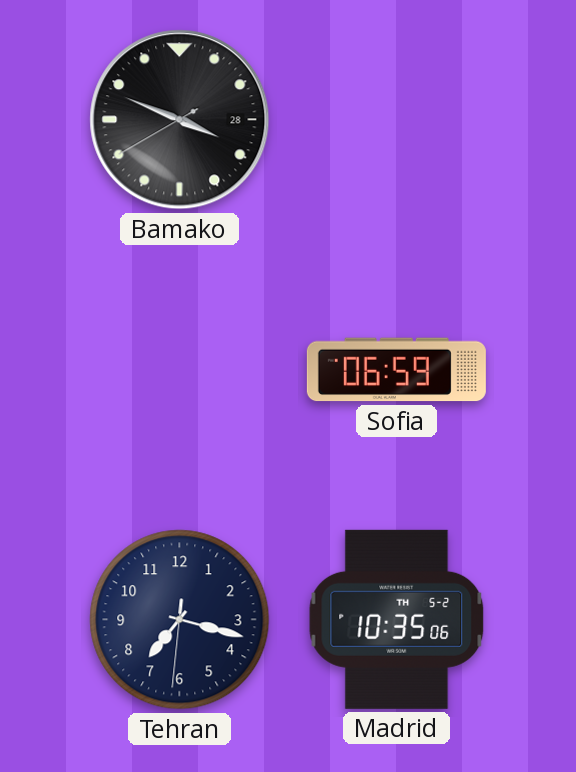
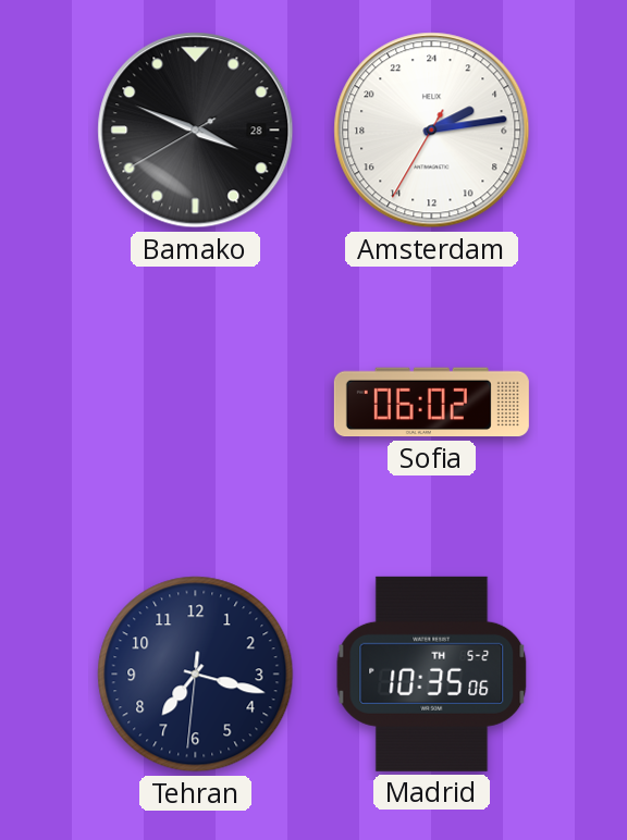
Amsterdam: none -> 4:13 (432, 131)
Sofia: 06:59 -> 06:02 (431, 403)
